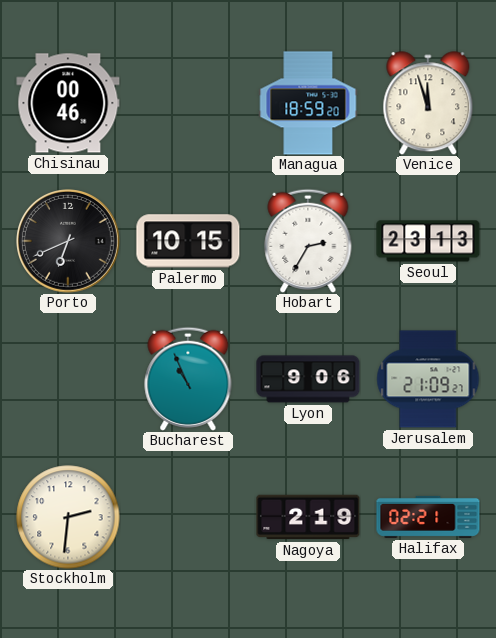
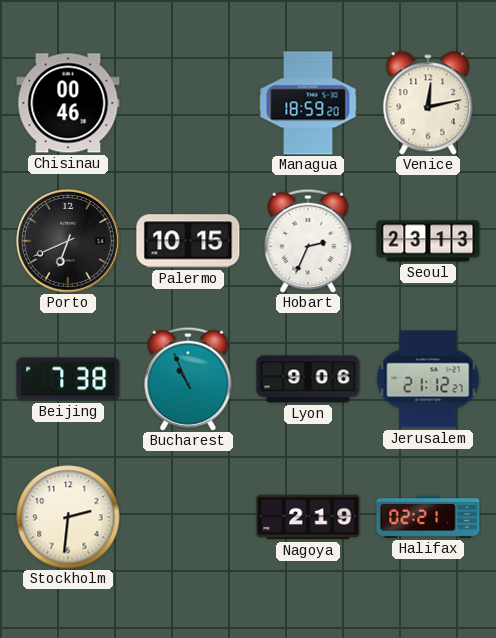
Venice: 11:57 -> 12:13 (428, 103)
Hobart: 2:35 -> 2:34 (308, 241)
Beijing: none -> 7:38 (68, 379)
Jerusalem: 21:09 -> 21:12 (428, 379)
